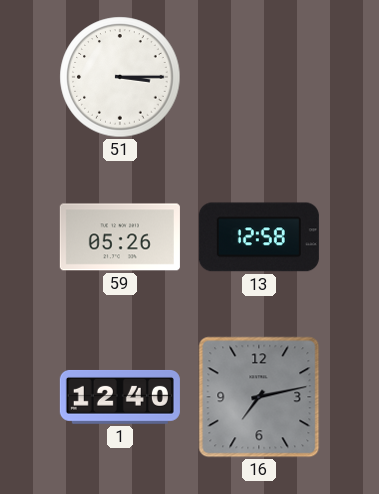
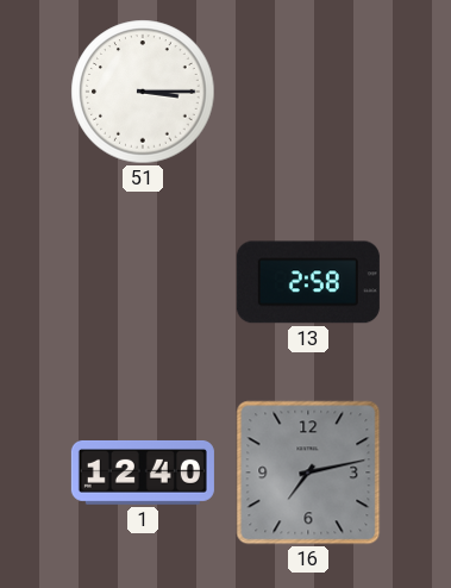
59: 05:26 -> none (120, 237)
13: 12:58 -> 2:58 (308, 282)
